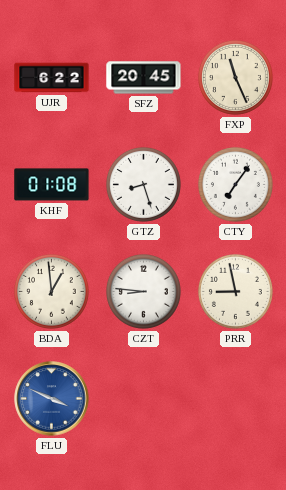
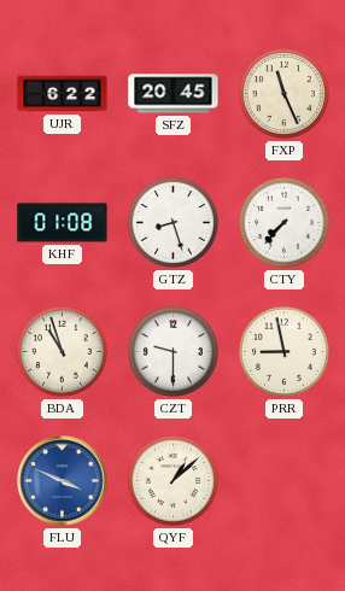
CTY: 7:06 -> 7:37 (283, 222)
BDA: 12:59 -> 10:57 (62, 351)
CZT: 8:46 -> 9:30 (172, 351)
QYF: none -> 1:08 (172, 480)
